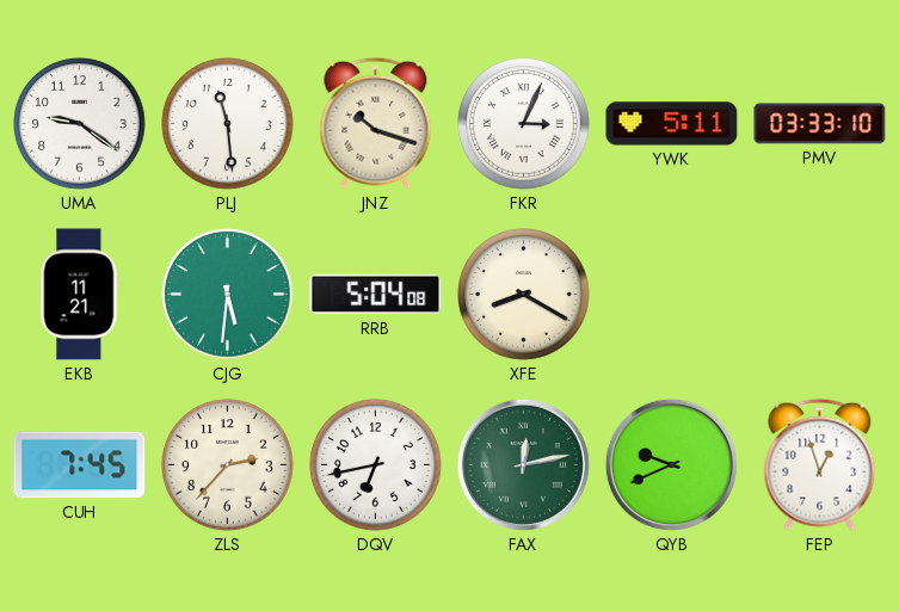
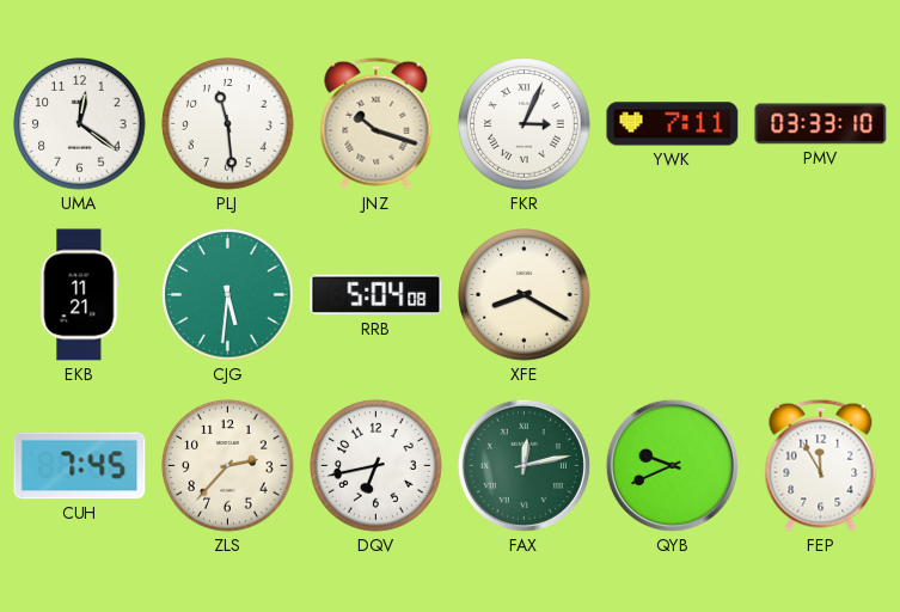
UMA: 9:21 -> 12:21 (80, 124)
YWK: 5:11 -> 7:11 (673, 124)
FEP: 12:57 -> 11:55 (821, 465)
